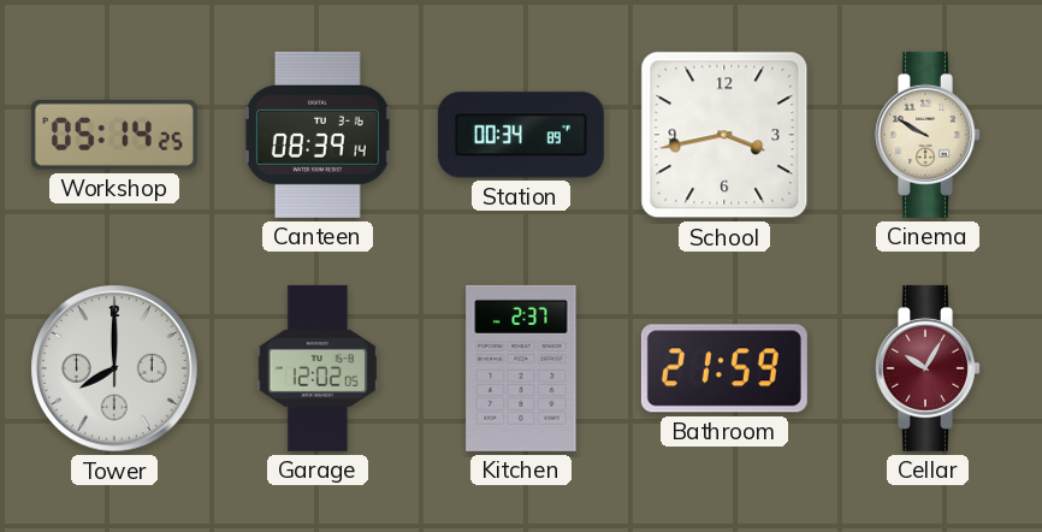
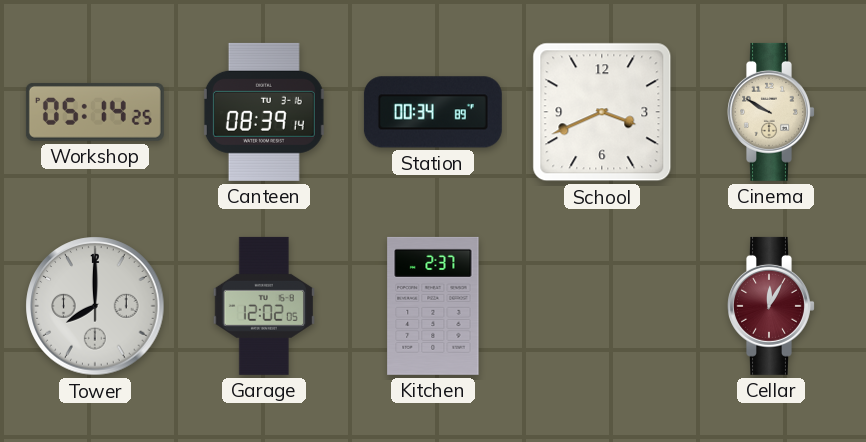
School: 3:43 -> 3:41 (602, 112)
Bathroom: 21:59 -> none (724, 368)
Cellar: 10:05 -> 12:05 (772, 306)
